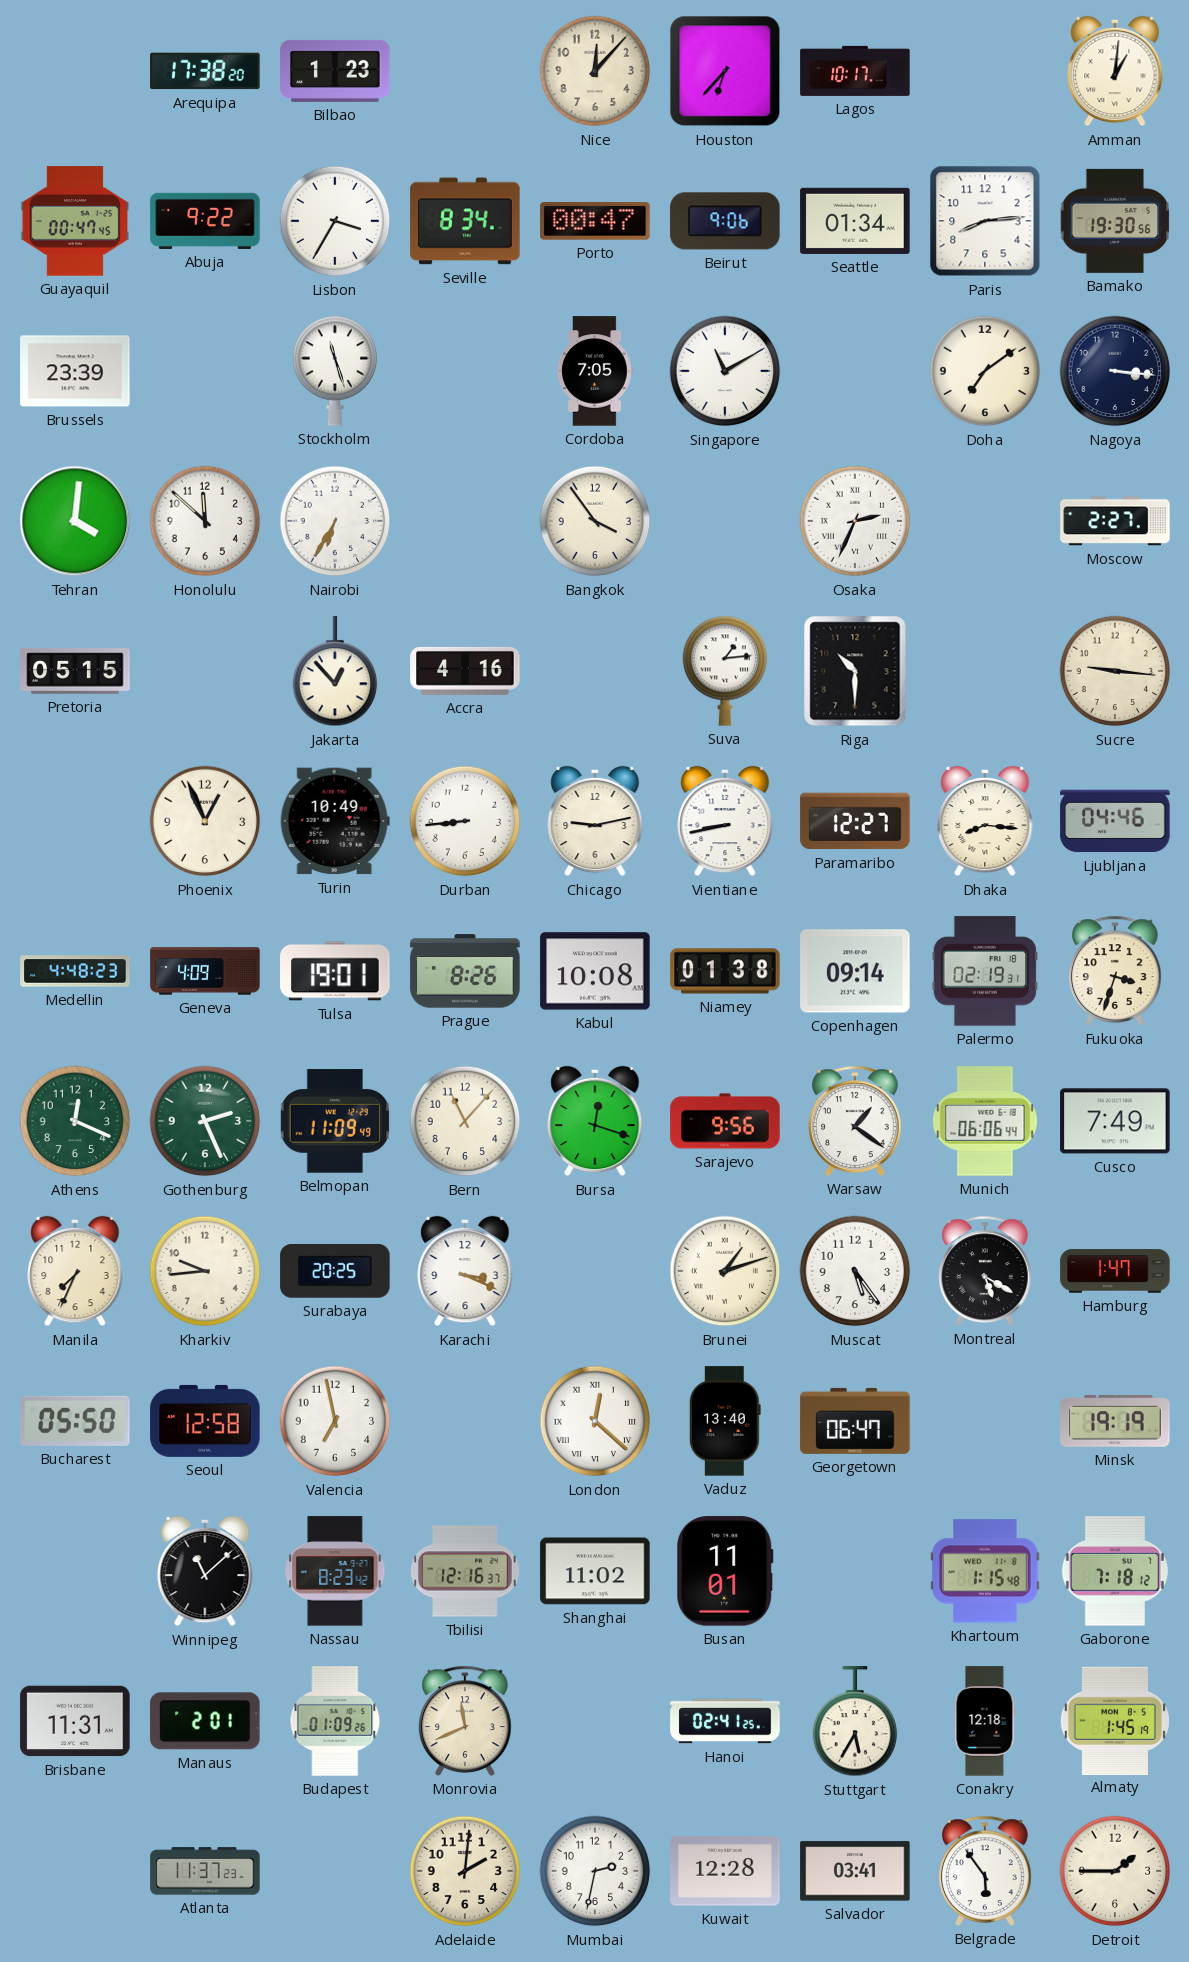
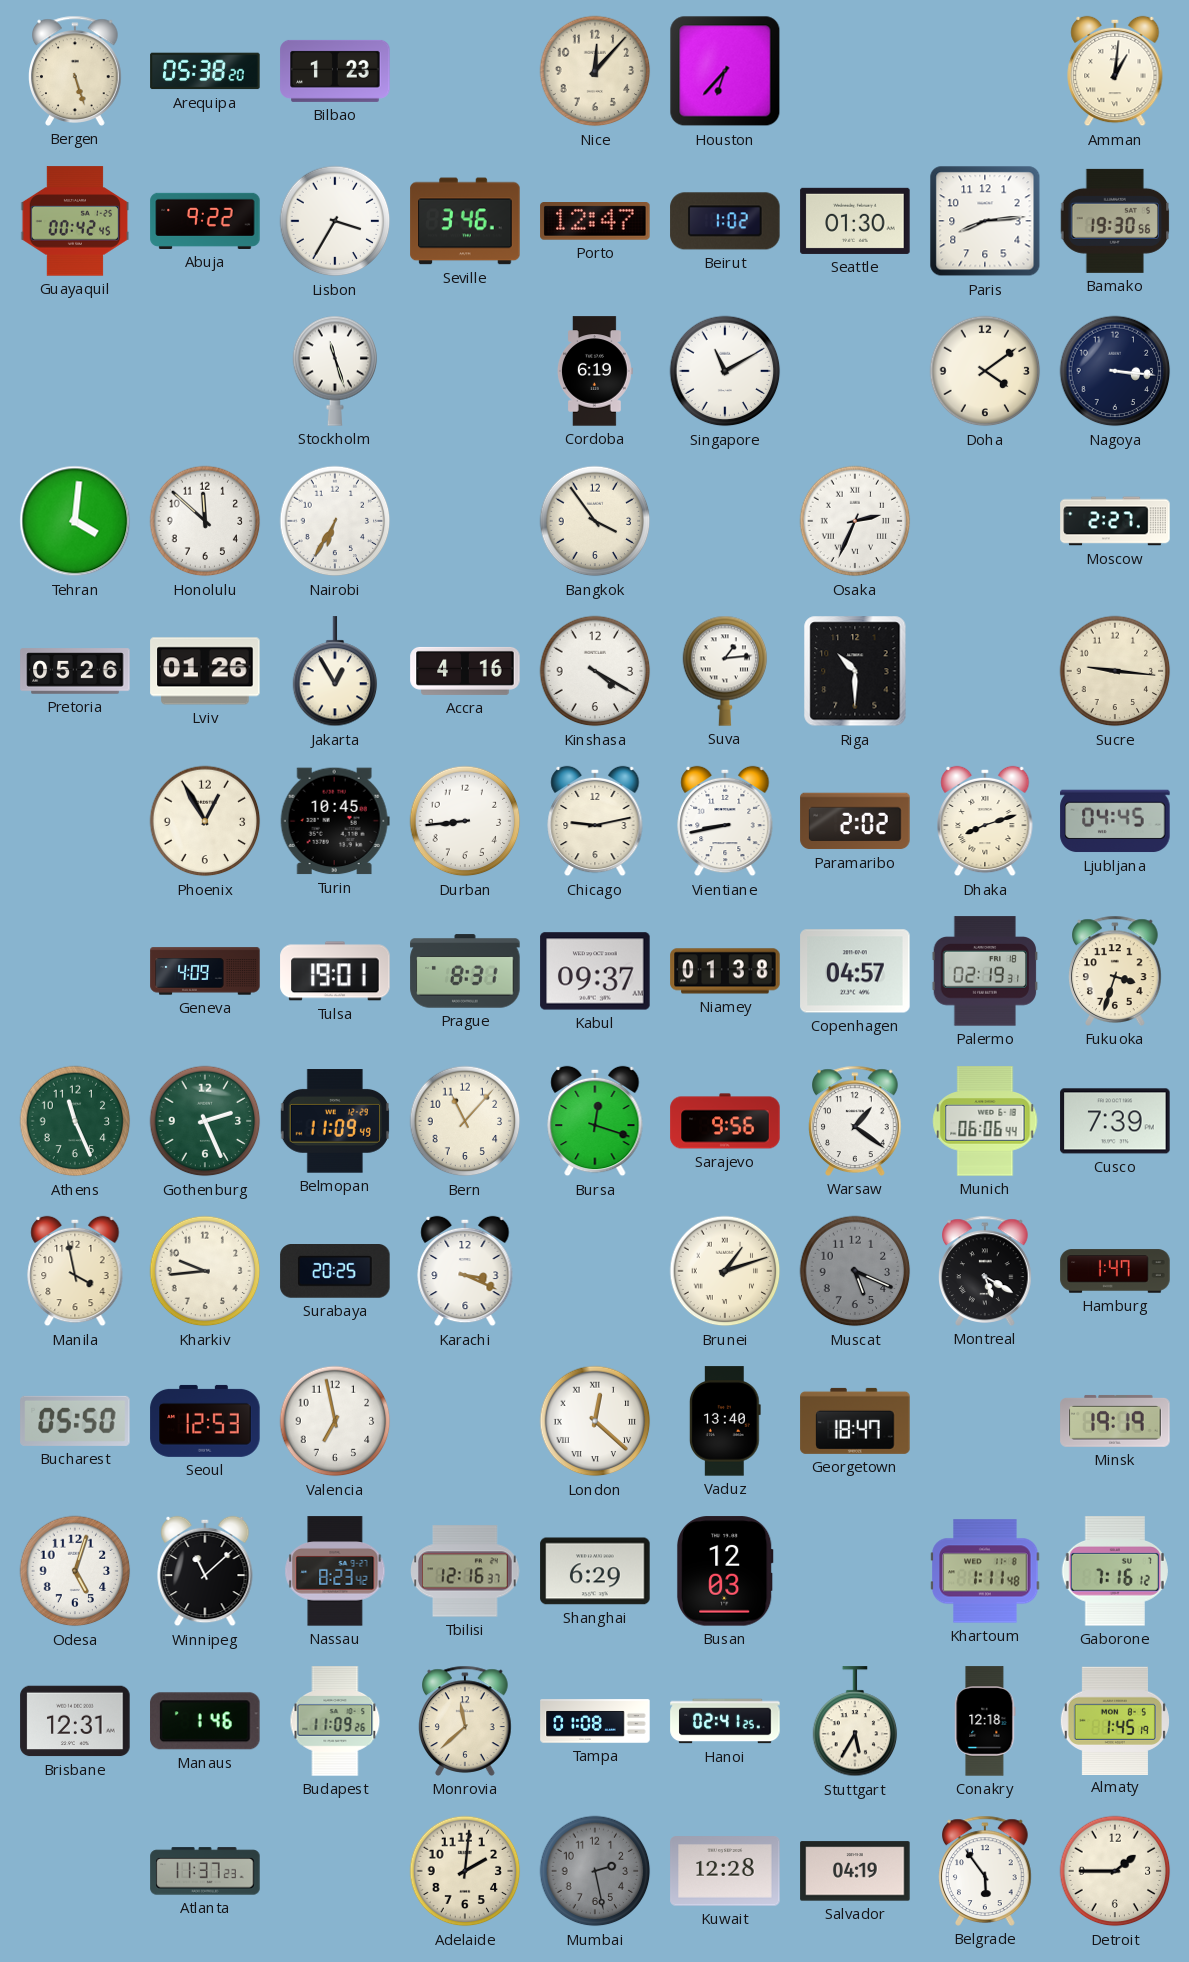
Bergen: none -> 5:27 (75, 71)
Arequipa: 17:38 -> 05:38 (205, 71)
Lagos: 10:17 -> none (855, 71)
Guayaquil: 00:47 -> 00:42 (75, 221)
Seville: 8:34 -> 3:46 (465, 221)
Porto: 00:47 -> 12:47 (595, 222)
Beirut: 9:06 -> 1:02 (725, 221)
Seattle: 01:34 -> 01:30 (855, 221)
Brussels: 23:39 -> none (75, 371)
Cordoba: 7:05 -> 6:19 (595, 371)
Doha: 7:09 -> 4:09 (985, 371)
Pretoria: 05:15 -> 05:26 (75, 671)
Lviv: none -> 01:26 (205, 671)
Jakarta: 12:53 -> 12:55 (335, 672)
Kinshasa: none -> 4:20 (595, 671)
Phoenix: 12:56 -> 12:55 (205, 821)
Turin: 10:49 -> 10:45 (335, 821)
Paramaribo: 12:27 -> 2:02 (855, 821)
Dhaka: 8:16 -> 8:12 (985, 821)
Ljubljana: 04:46 -> 04:45 (1115, 821)
Medellin: 4:48 -> none (75, 971)
Prague: 8:26 -> 8:31 (465, 971)
Kabul: 10:08 -> 09:37 (595, 971)
Copenhagen: 09:14 -> 04:57 (855, 971)
Athens: 12:19 -> 11:26 (75, 1121)
Cusco: 7:49 -> 7:39 (1115, 1121)
Manila: 7:34 -> 3:58 (75, 1271)
Muscat: 5:24 -> 5:19 (855, 1271)
Muscat dial: white -> grey (855, 1271)
Seoul: 12:58 -> 12:53 (205, 1421)
Georgetown: 06:47 -> 18:47 (855, 1421)
Odesa: none -> 5:03 (75, 1571)
Shanghai: 11:02 -> 6:29 (595, 1571)
Busan: 11:01 -> 12:03 (725, 1571)
Khartoum: 1:15 -> 1:11 (985, 1571)
Gaborone: 7:18 -> 7:16 (1115, 1571)
Brisbane: 11:31 -> 12:31 (75, 1721)
Manaus: 2:01 -> 1:46 (205, 1721)
Budapest: 01:09 -> 11:09 (335, 1721)
Monrovia: 11:41 -> 11:38 (465, 1721)
Tampa: none -> 01:08 (595, 1721)
Mumbai: 2:32 -> 2:28 (595, 1871)
Mumbai dial: white -> grey (595, 1871)
Salvador: 03:41 -> 04:19 (855, 1871)
